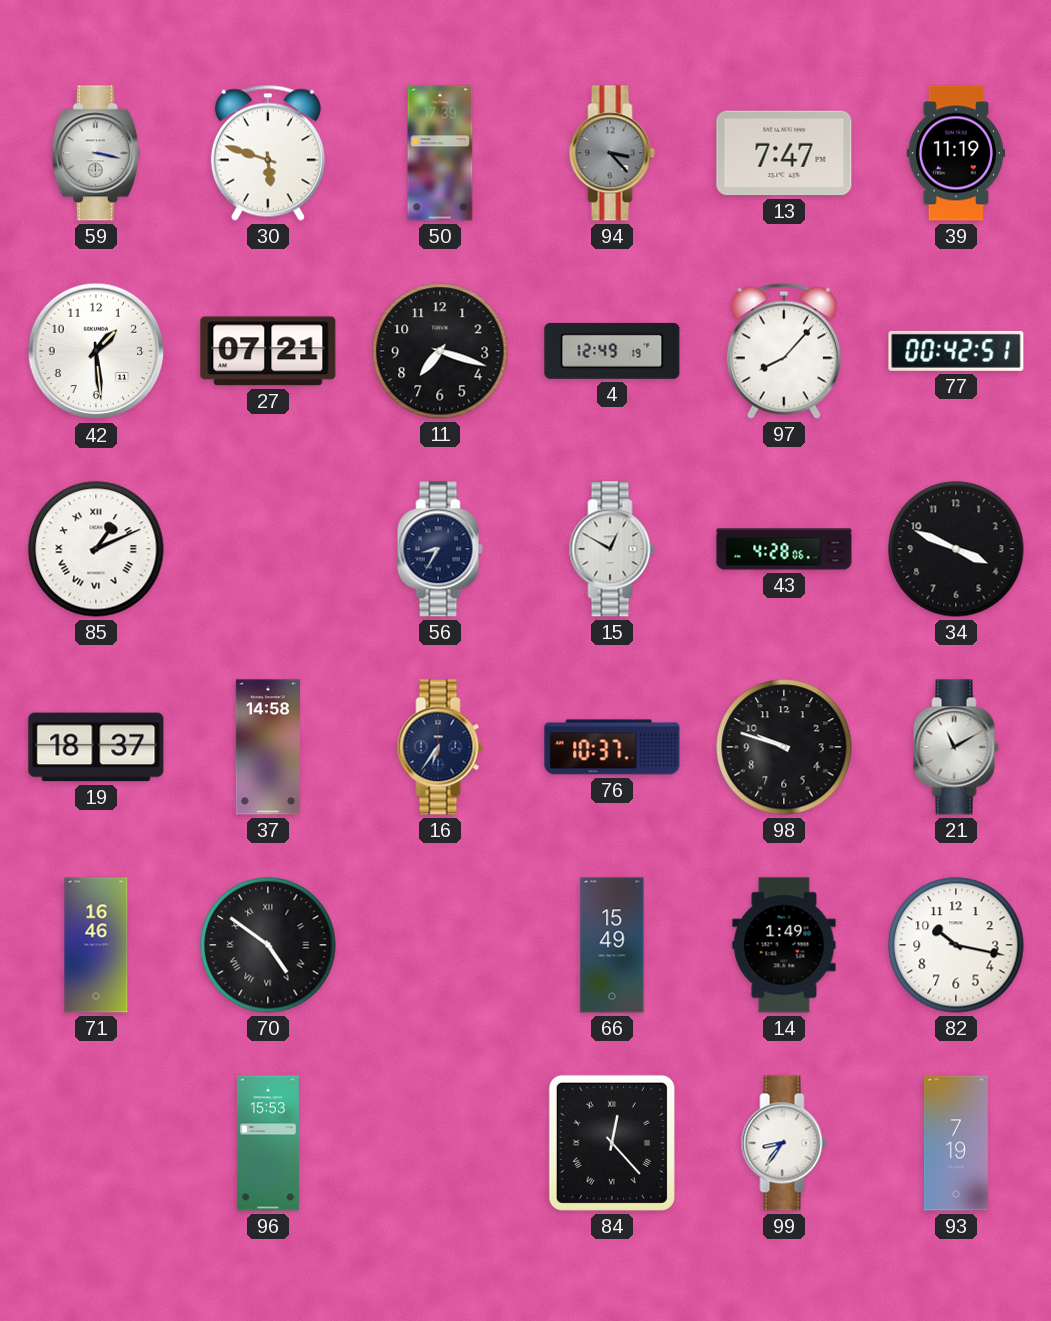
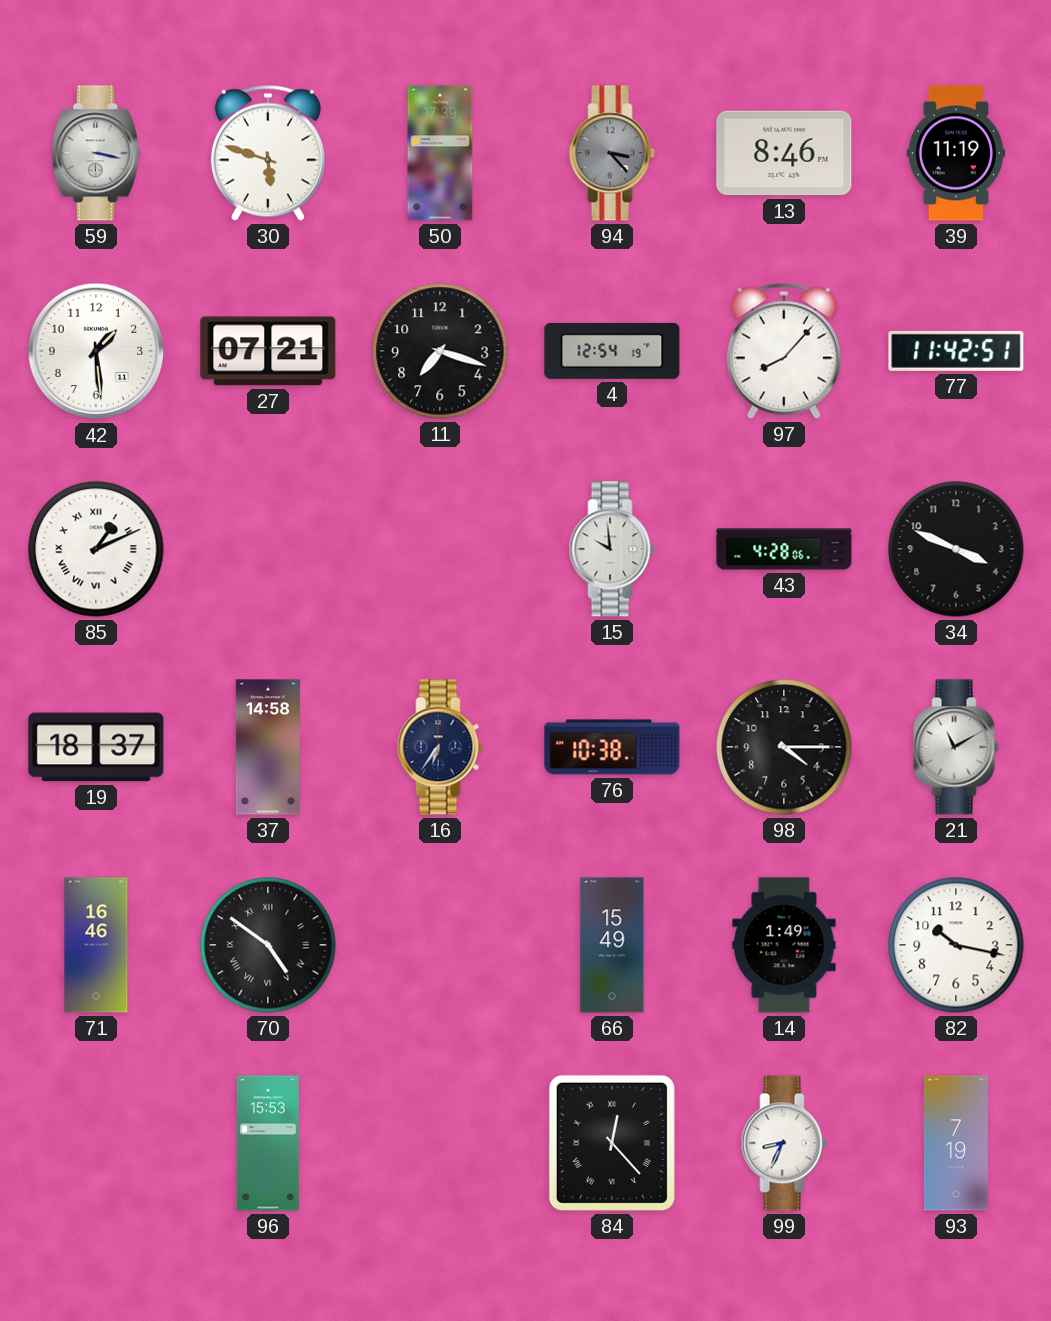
13: 7:47 -> 8:46 (784, 153)
4: 12:49 -> 12:54 (612, 351)
77: 00:42 -> 11:42 (956, 351)
56: 8:35 -> none (440, 549)
15: 12:50 -> 9:59 (612, 549)
76: 10:37 -> 10:38 (612, 747)
98: 9:48 -> 4:15 (784, 747)
99: 8:36 -> 8:34 (784, 1143)
